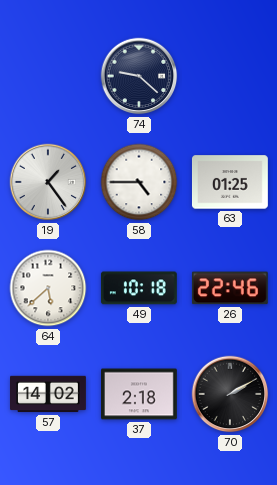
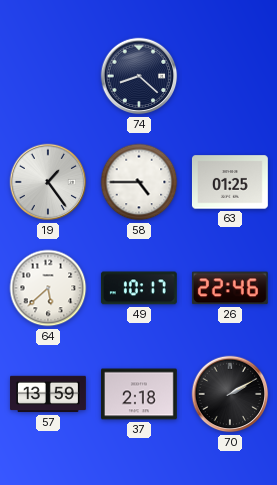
74: 9:22 -> 8:22 (139, 76)
49: 10:18 -> 10:17 (139, 288)
57: 14:02 -> 13:59 (49, 394)
